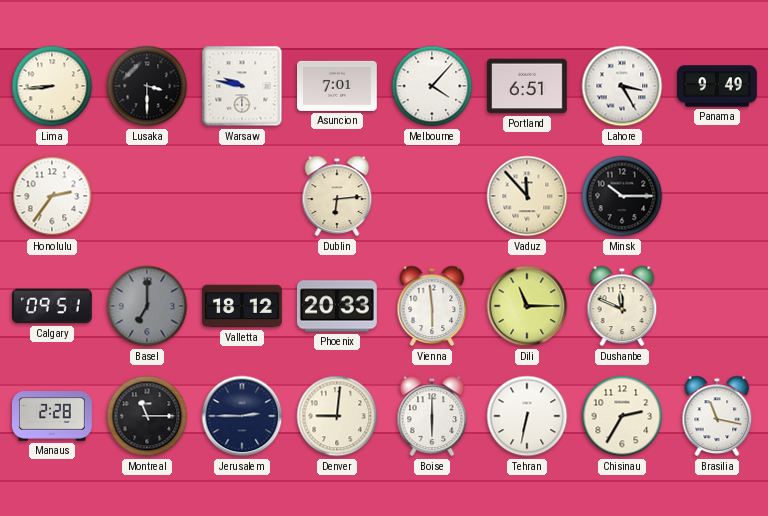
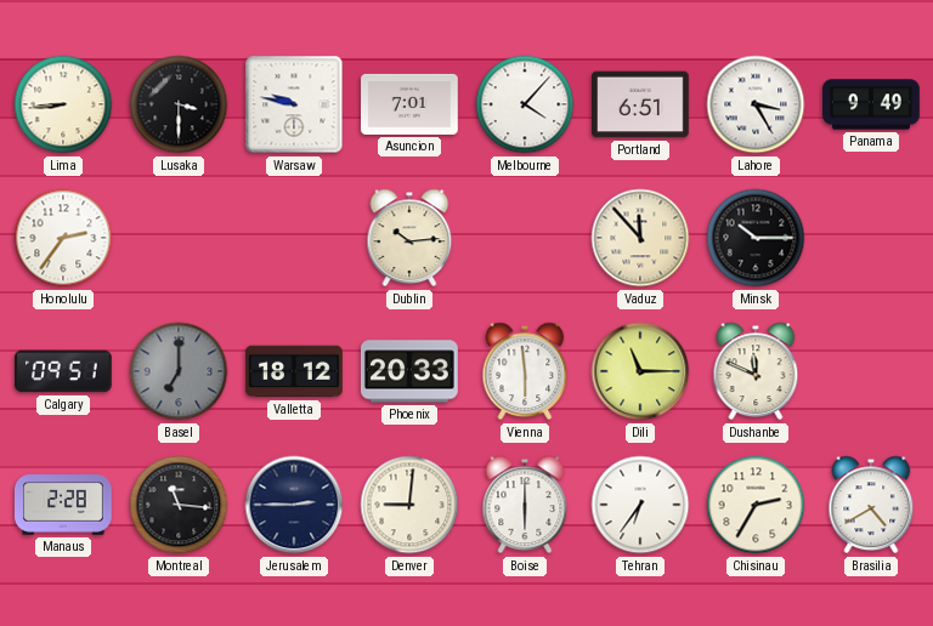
Dublin: 6:14 -> 10:14 (409, 238)
Montreal: 11:15 -> 11:16 (179, 505)
Tehran: 6:32 -> 6:36 (640, 505)
Brasilia: 11:17 -> 4:40 (871, 505)
